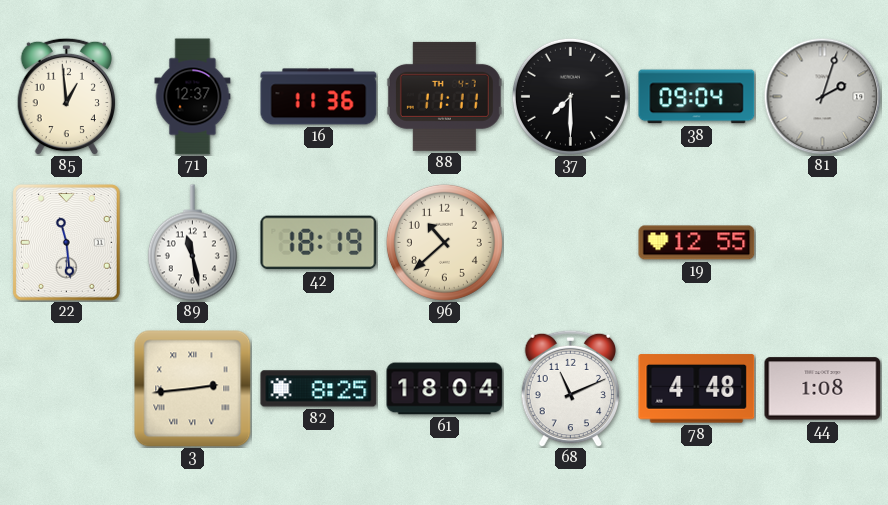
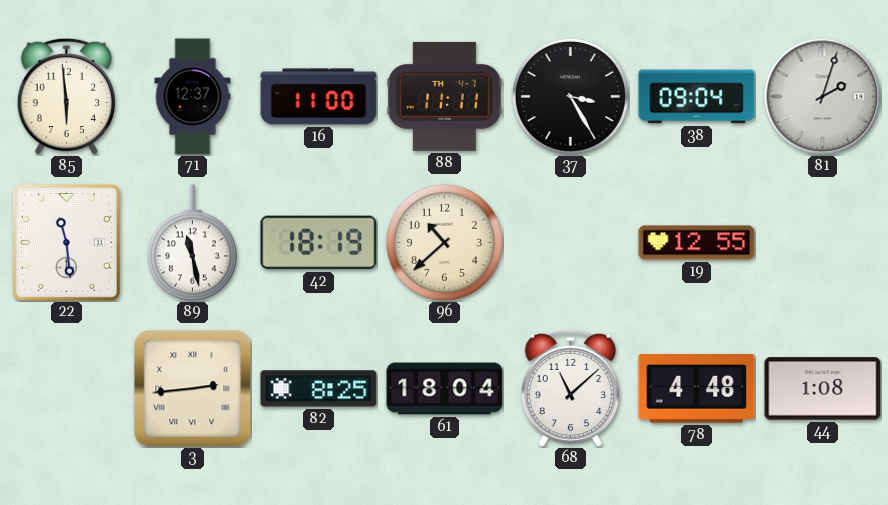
85: 12:59 -> 5:59 (66, 96)
16: 11:36 -> 11:00 (319, 97)
37: 7:30 -> 3:25 (570, 96)
68: 11:11 -> 11:08 (570, 388)
